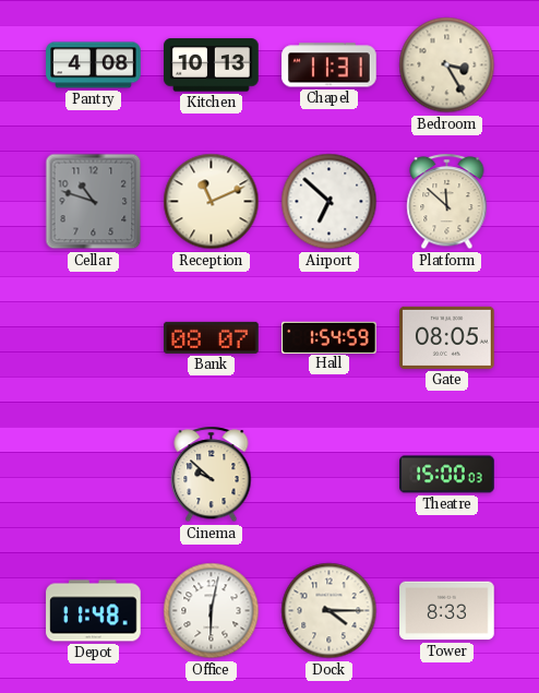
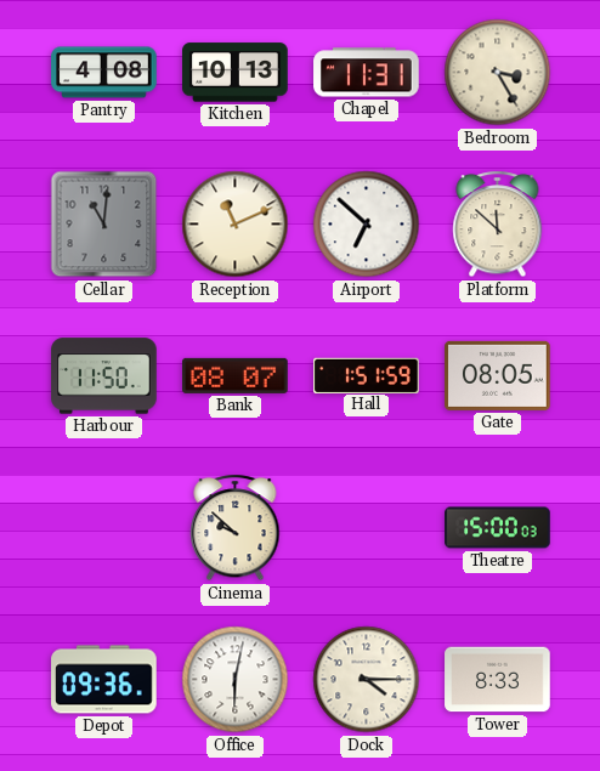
Cellar: 10:48 -> 11:01 (104, 225)
Harbour: none -> 11:50 (104, 376)
Hall: 1:54 -> 1:51 (367, 375)
Depot: 11:48 -> 09:36 (104, 680)
